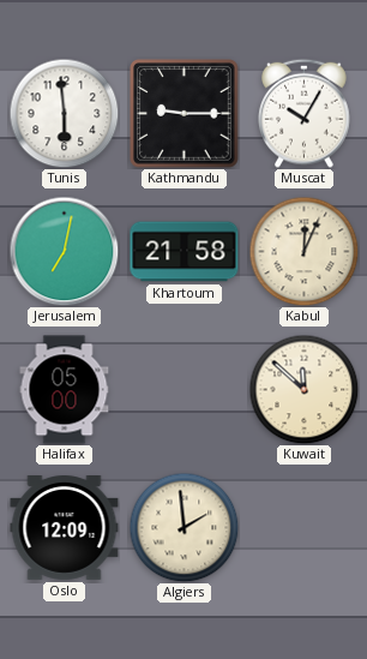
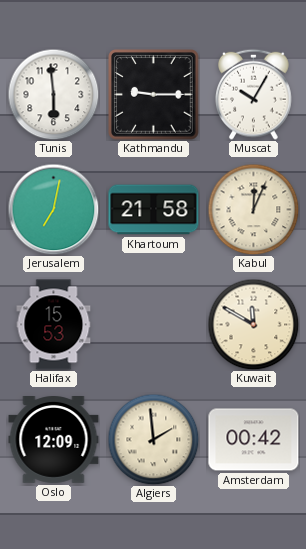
Halifax: 05:00 -> 15:53 (54, 325)
Kuwait: 11:52 -> 11:50 (253, 324)
Amsterdam: none -> 00:42 (254, 440)
